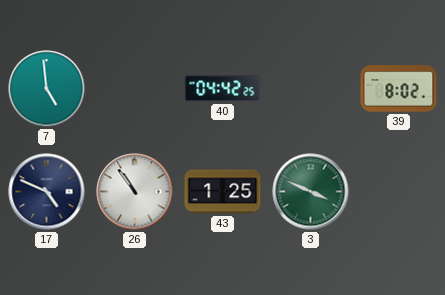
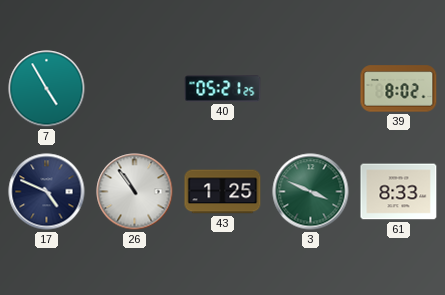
7: 4:59 -> 4:55 (47, 89)
40: 04:42 -> 05:21 (223, 89)
61: none -> 8:33 (399, 192)
